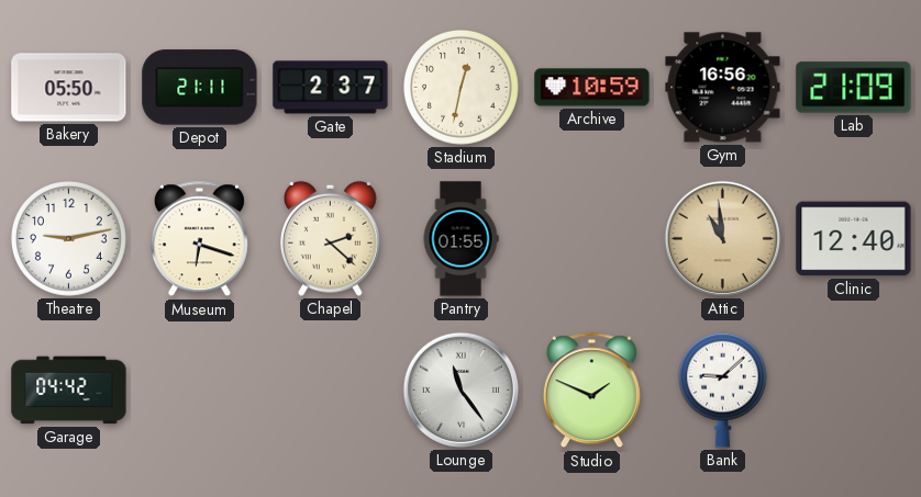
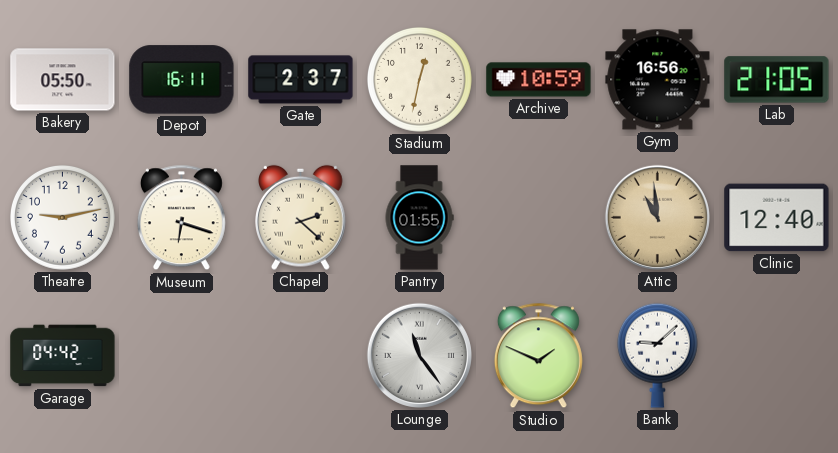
Depot: 21:11 -> 16:11 (182, 80)
Lab: 21:09 -> 21:05 (777, 80)
